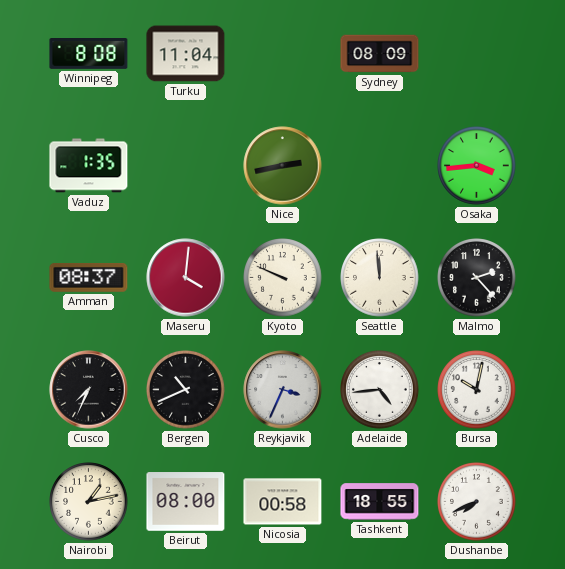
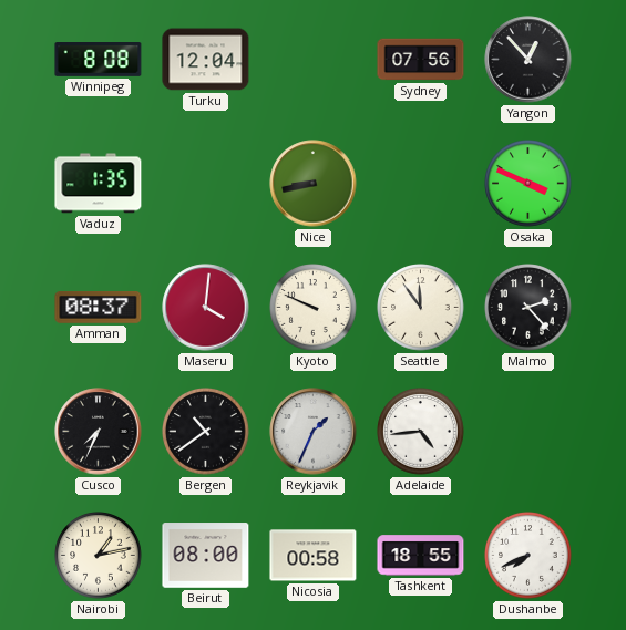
Turku: 11:04 -> 12:04 (206, 60)
Sydney: 08:09 -> 07:56 (421, 60)
Yangon: none -> 12:53 (528, 60)
Nice: 2:43 -> 8:43 (314, 184)
Osaka: 3:44 -> 3:49 (528, 184)
Seattle: 11:59 -> 11:54 (421, 308)
Bergen: 10:41 -> 10:39 (206, 432)
Reykjavik: 3:34 -> 1:34 (314, 432)
Bursa: 10:02 -> none (477, 390)
